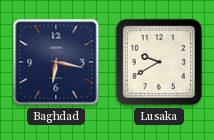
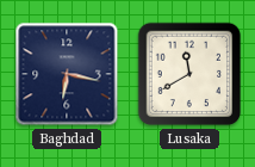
Lusaka: 9:40 -> 11:40 (189, 74)
